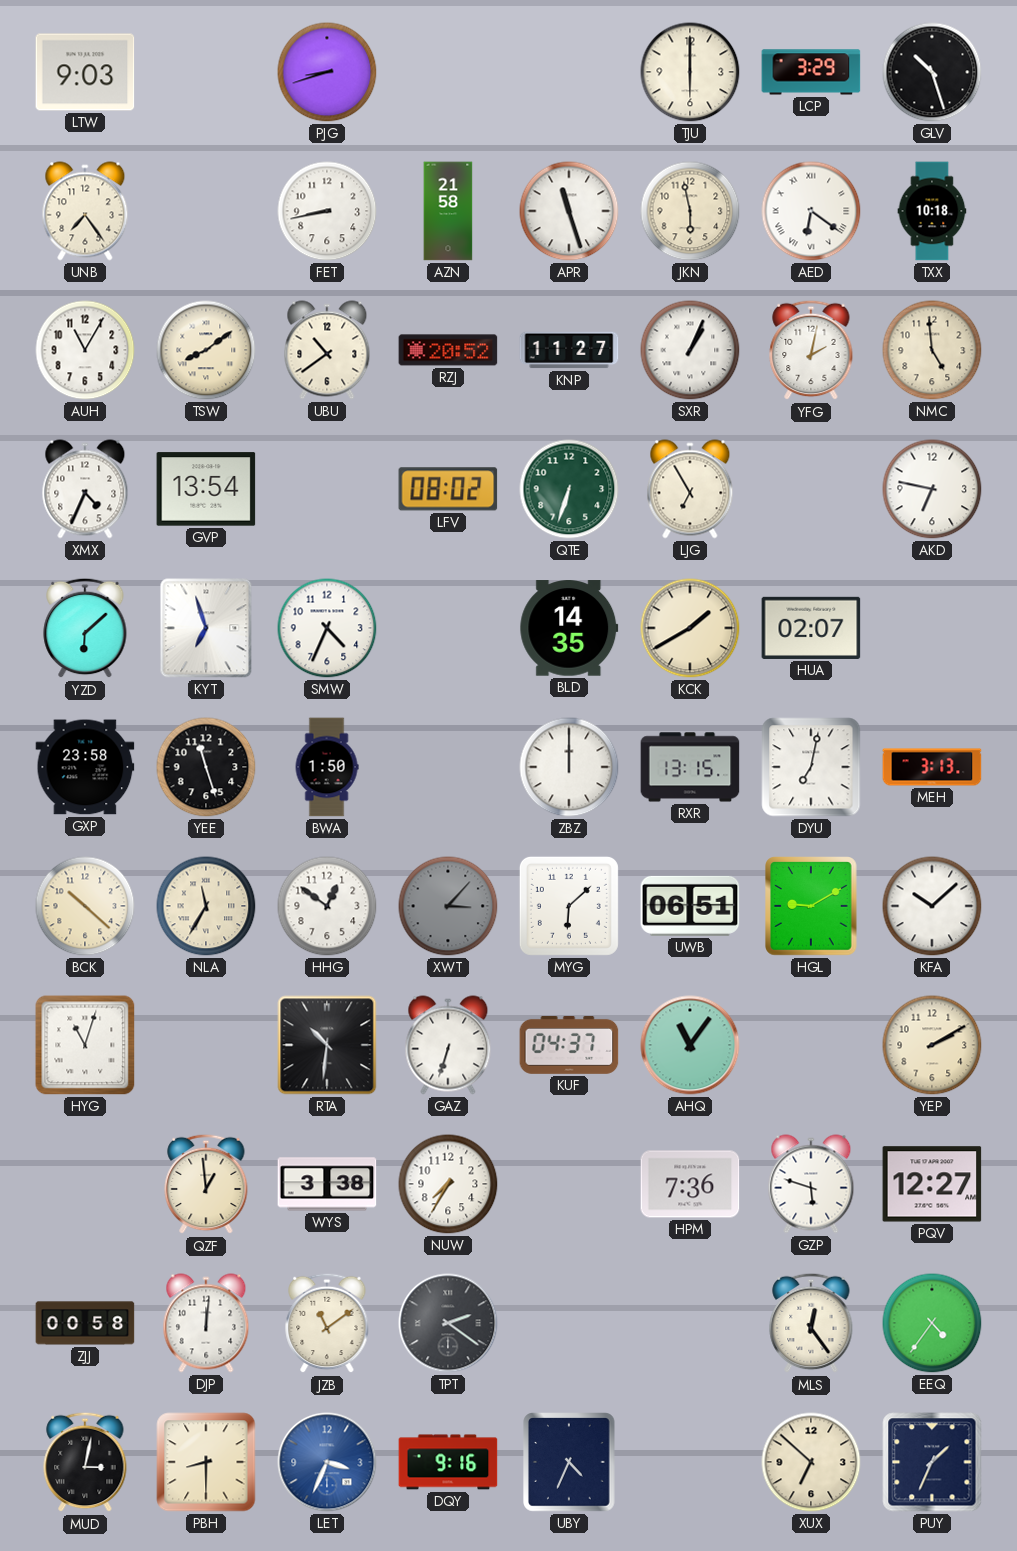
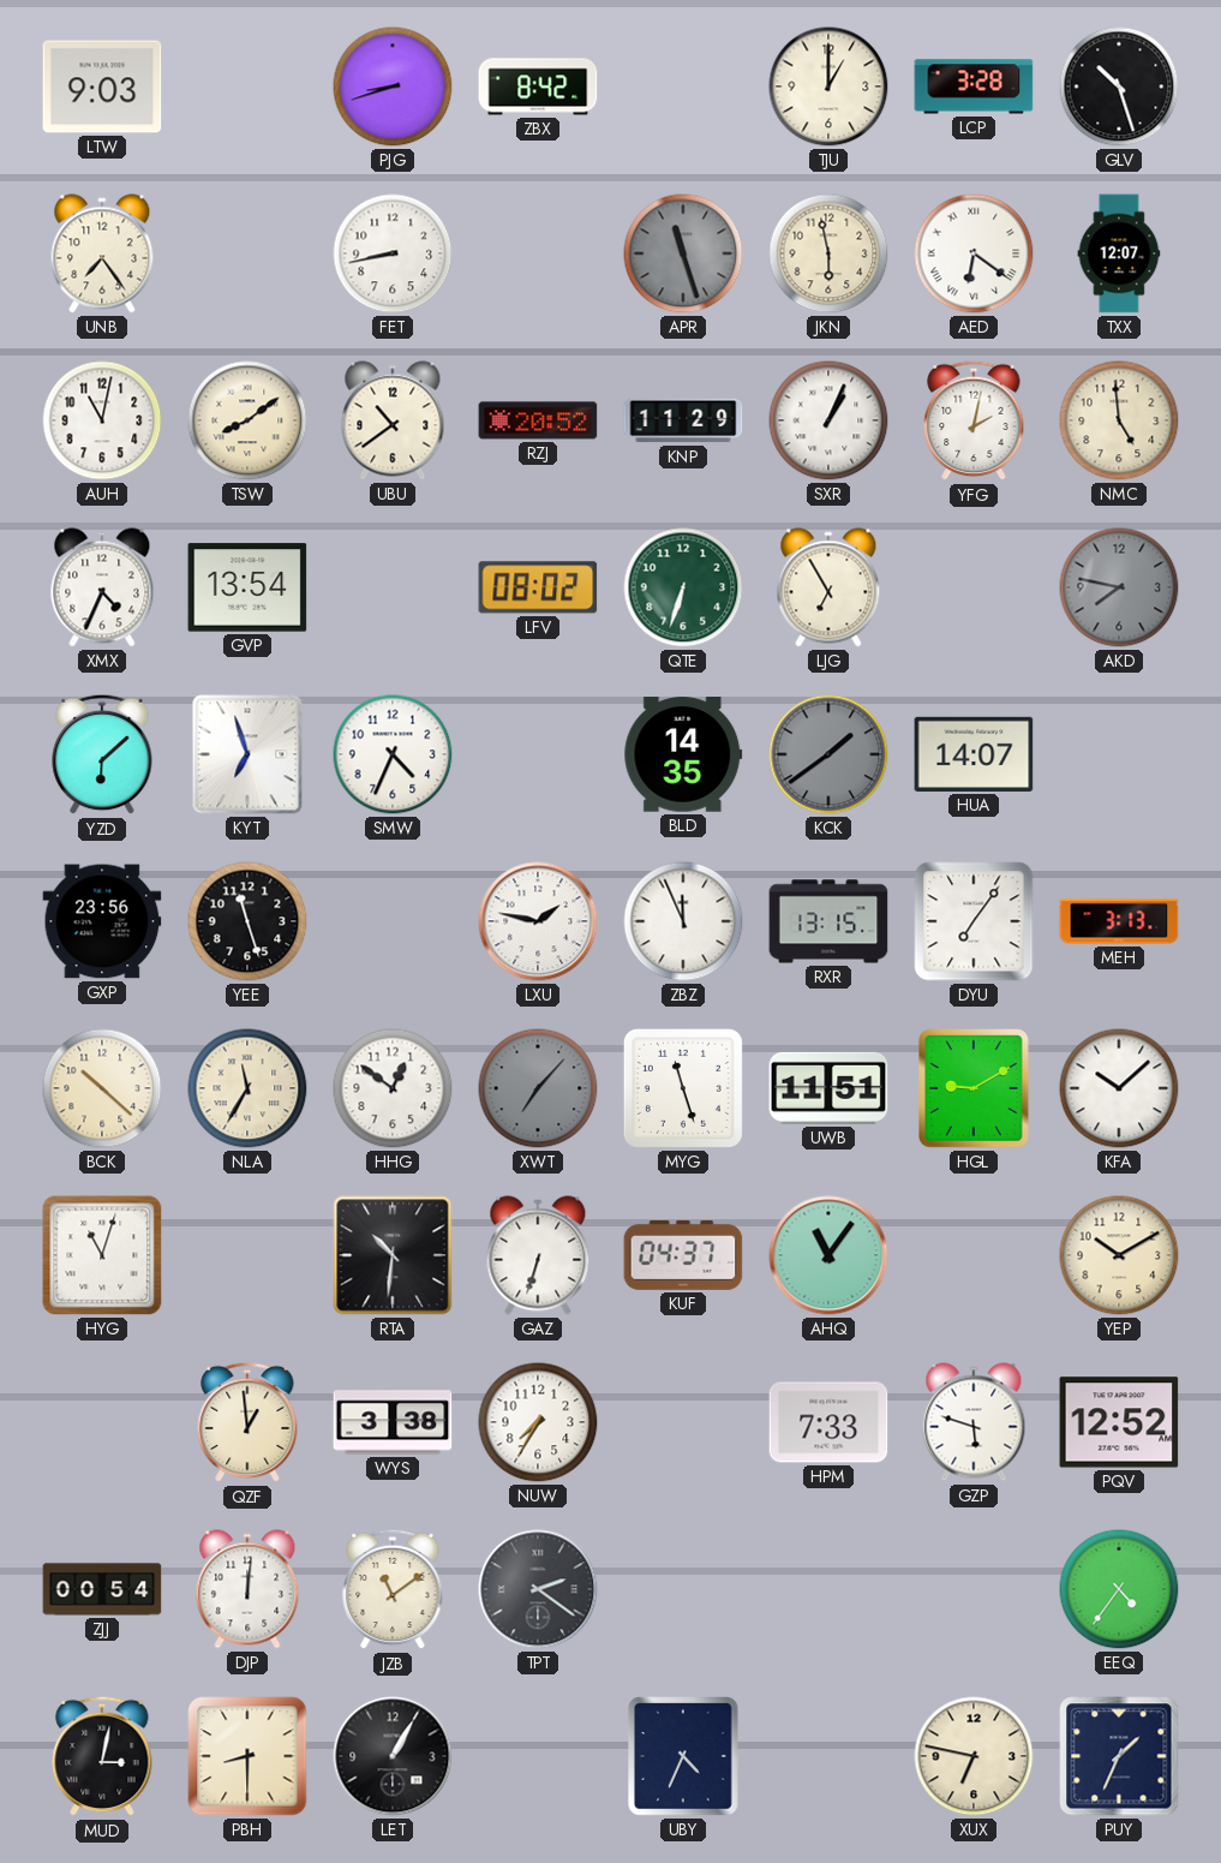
ZBX: none -> 8:42 (538, 86)
TJU: 6:00 -> 1:00 (828, 86)
LCP: 3:29 -> 3:28 (974, 86)
AZN: 21:58 -> none (448, 211)
APR dial: white -> grey (683, 253)
TXX: 10:18 -> 12:07 (1119, 253)
AUH: 11:05 -> 11:02 (102, 420)
KNP: 11:27 -> 11:29 (683, 420)
AKD: 6:47 -> 7:47 (1119, 587)
AKD dial: white -> grey (1119, 587)
KCK: 1:40 -> 1:39 (828, 754)
KCK dial: cream -> grey (828, 754)
HUA: 02:07 -> 14:07 (974, 754)
GXP: 23:58 -> 23:56 (102, 921)
BWA: 1:50 -> none (327, 767)
LXU: none -> 1:47 (538, 921)
ZBZ: 12:00 -> 11:56 (683, 921)
DYU: 7:02 -> 7:06 (974, 921)
XWT: 3:07 -> 7:07 (538, 1088)
MYG: 6:08 -> 11:27 (683, 1088)
UWB: 06:51 -> 11:51 (828, 1088)
YEP: 2:10 -> 10:10 (1119, 1255)
HPM: 7:36 -> 7:33 (828, 1422)
PQV: 12:27 -> 12:52 (1119, 1422)
ZJJ: 00:58 -> 00:54 (102, 1589)
MLS: 12:24 -> none (811, 1323)
LET: 3:34 -> 1:05 (393, 1756)
LET dial: blue -> black (393, 1756)
DQY: 9:16 -> none (448, 1462)
XUX: 6:52 -> 6:47 (974, 1756)
